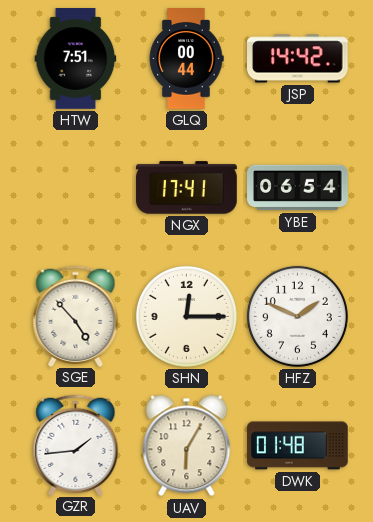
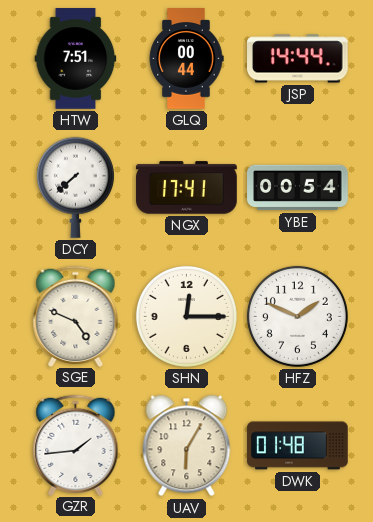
JSP: 14:42 -> 14:44 (298, 59)
DCY: none -> 7:38 (75, 187)
YBE: 06:54 -> 00:54 (298, 188)
SGE: 4:53 -> 4:49 (76, 316)
